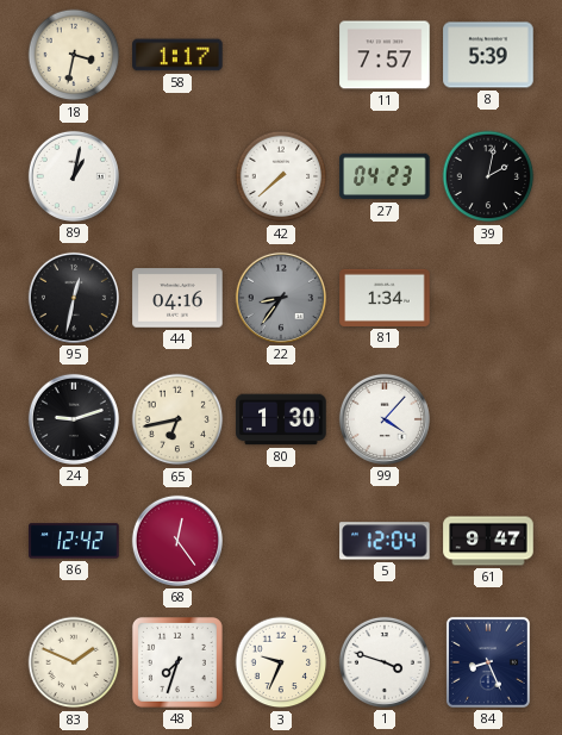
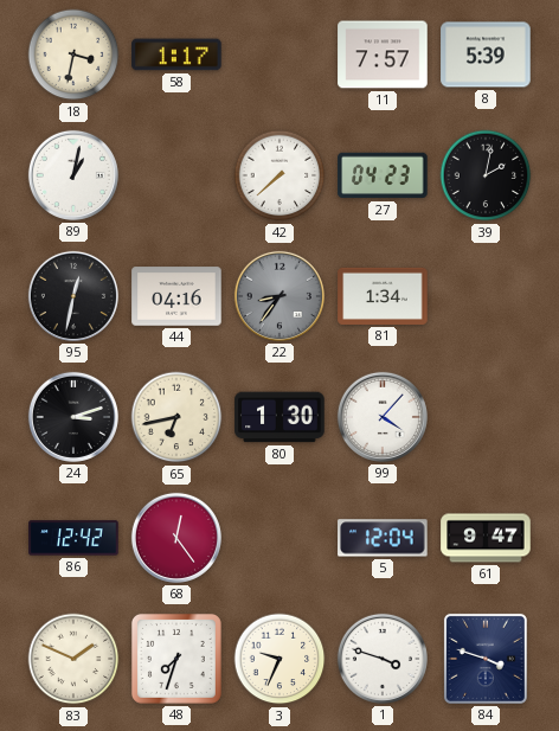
24: 9:12 -> 3:12 (73, 417)
84: 8:26 -> 3:48 (486, 659)
